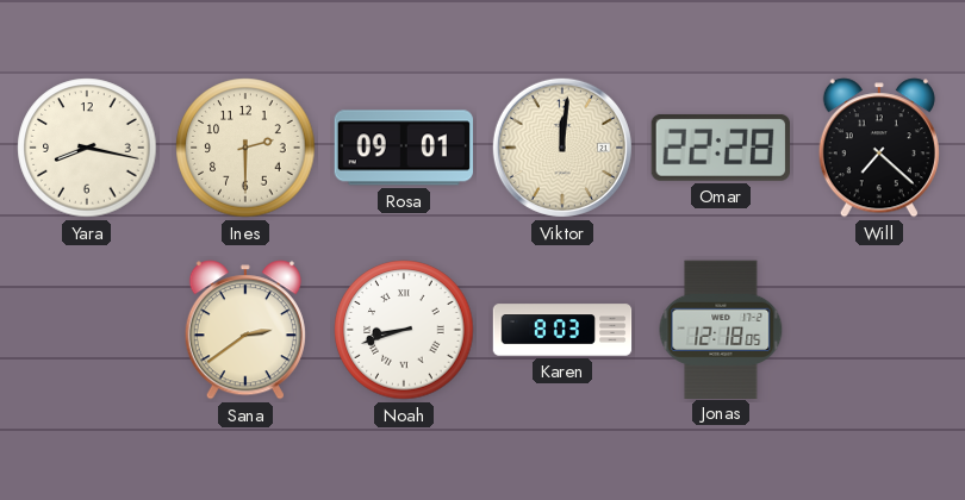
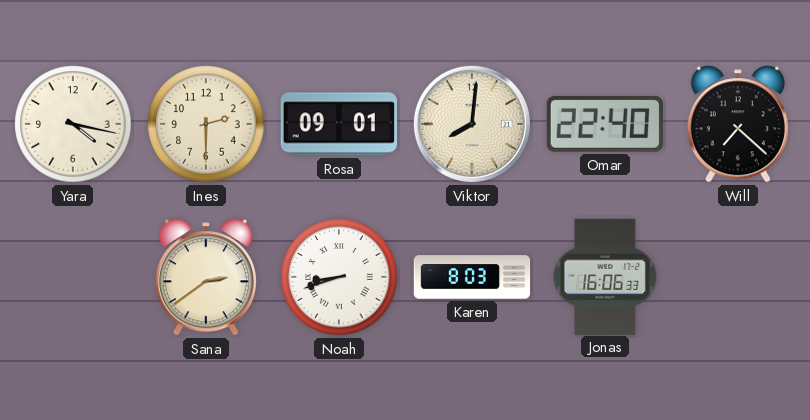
Yara: 8:17 -> 4:17 (73, 124)
Viktor: 12:01 -> 8:01 (472, 124)
Omar: 22:28 -> 22:40 (604, 124)
Jonas: 12:18 -> 16:06 (605, 276)
